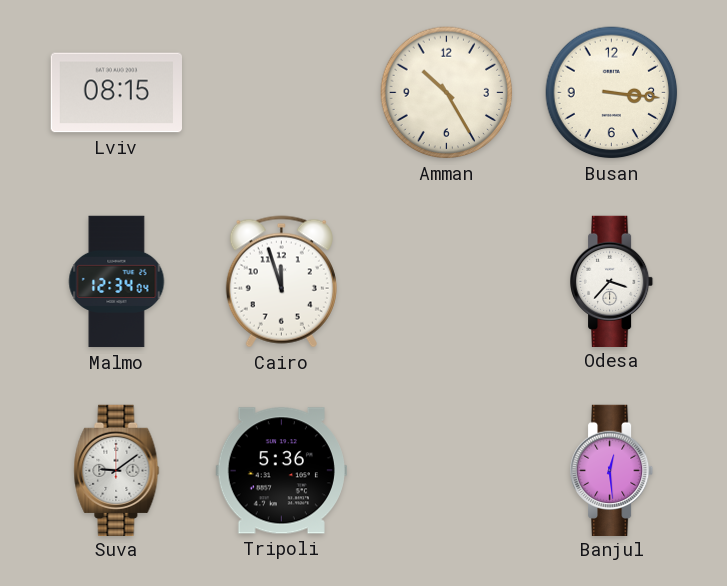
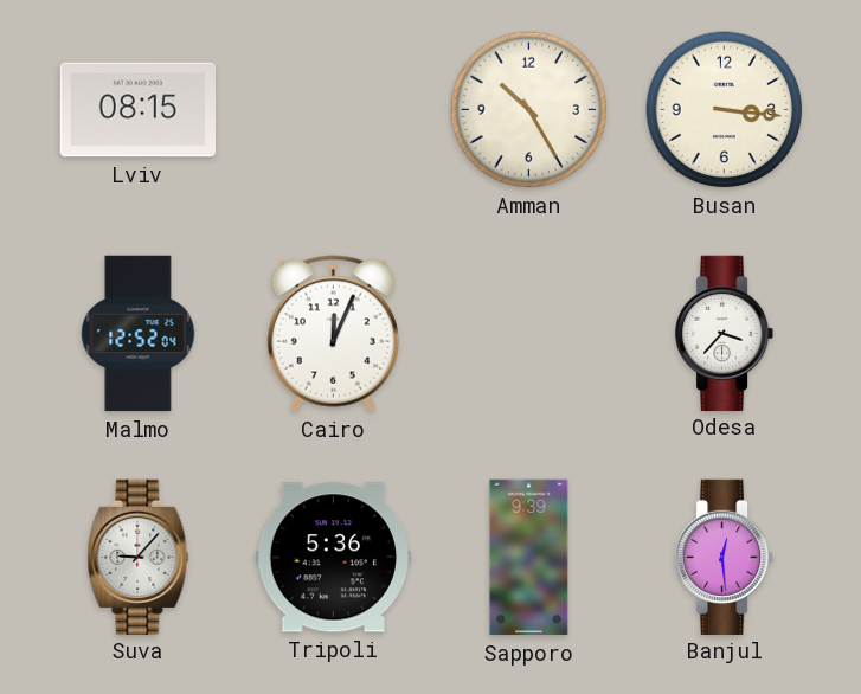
Malmo: 12:34 -> 12:52 (139, 334)
Cairo: 11:57 -> 12:04 (333, 334)
Suva: 9:09 -> 9:07 (139, 557)
Sapporo: none -> 9:39 (529, 558)
